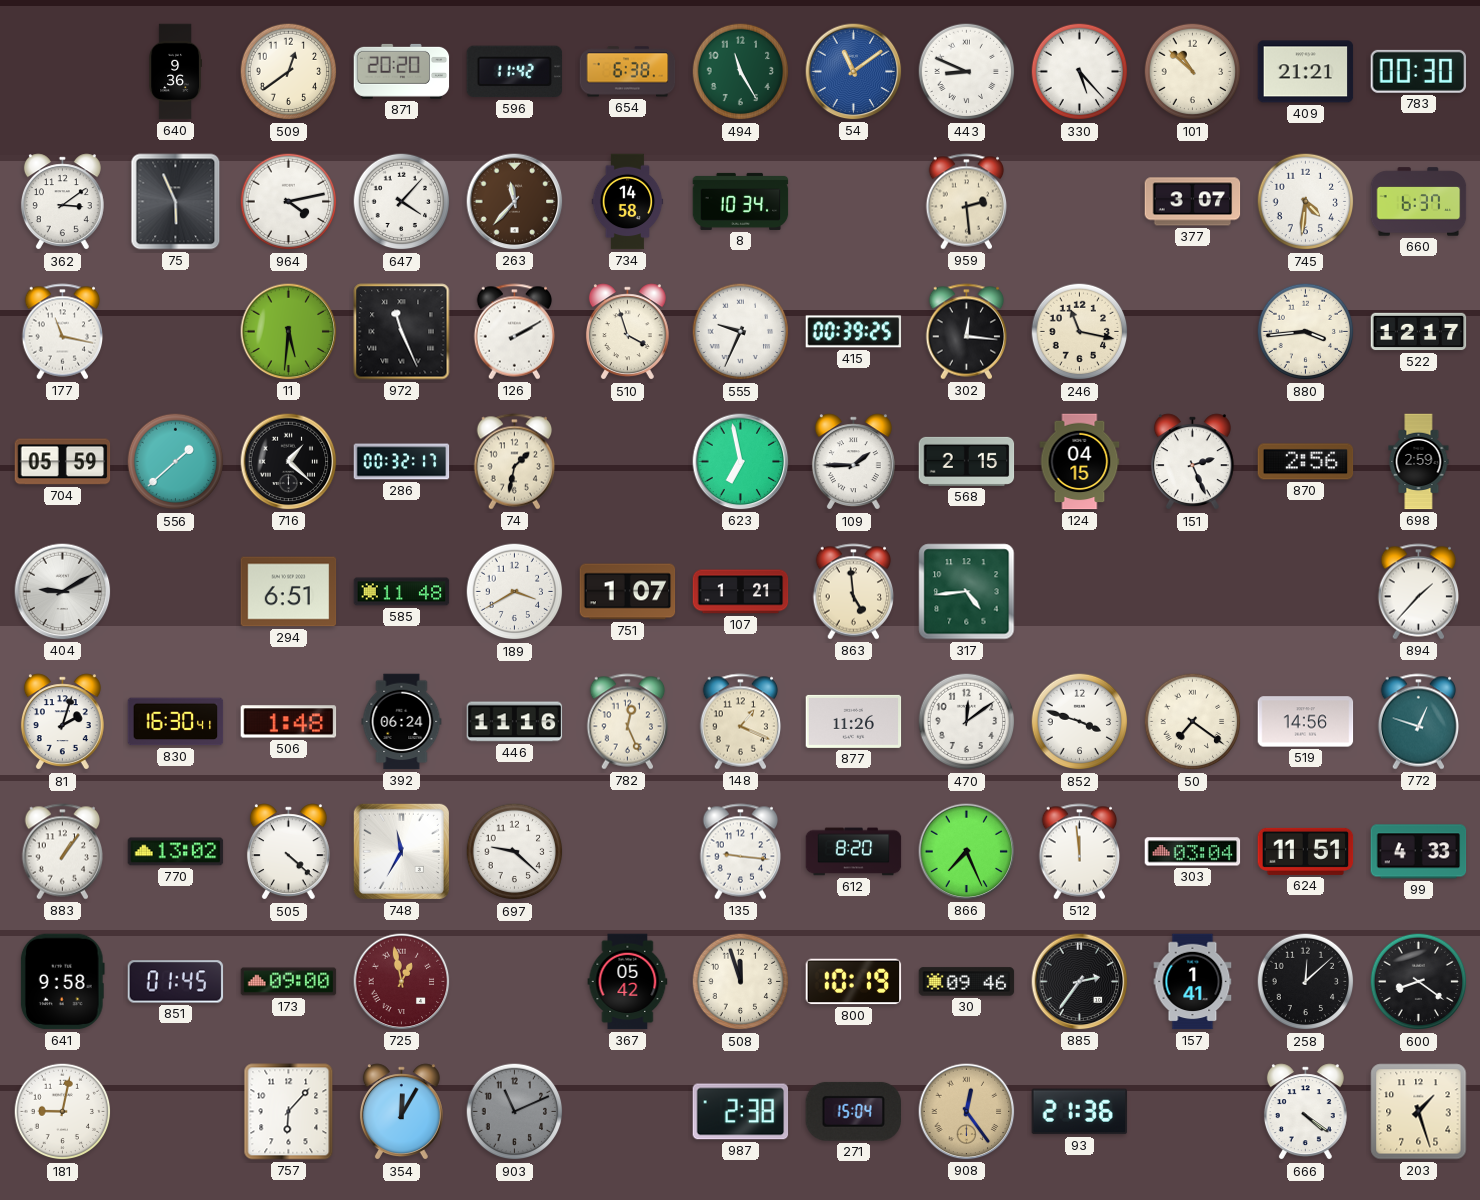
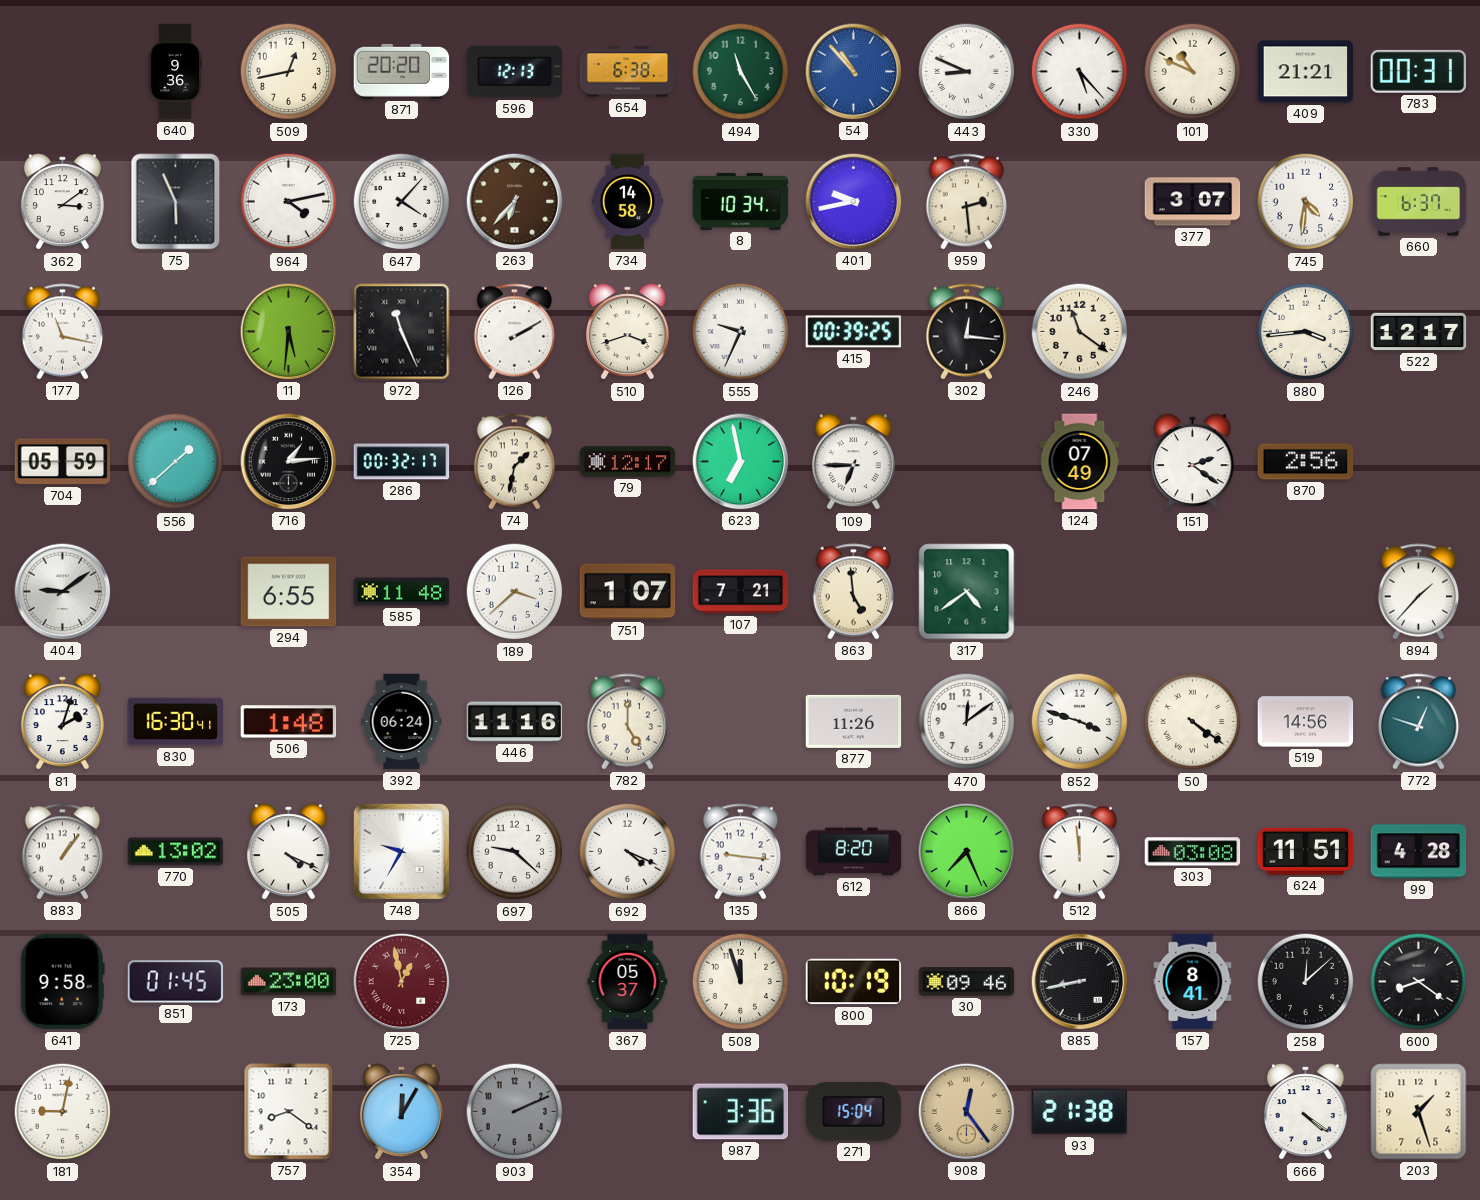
509: 12:39 -> 12:43 (289, 72)
596: 11:42 -> 12:13 (515, 72)
54: 11:09 -> 10:53 (854, 72)
101: 10:52 -> 10:49 (1193, 72)
783: 00:30 -> 00:31 (1418, 71)
263: 11:37 -> 6:37 (515, 202)
401: none -> 9:43 (854, 202)
510: 3:57 -> 3:42 (627, 332)
246: 11:17 -> 11:21 (1080, 332)
716: 1:22 -> 1:14 (289, 462)
79: none -> 12:17 (628, 462)
109: 1:45 -> 6:45 (853, 462)
568: 2:15 -> none (967, 461)
124: 04:15 -> 07:49 (1080, 462)
151: 2:26 -> 2:21 (1192, 462)
698: 2:59 -> none (1419, 462)
404: 9:10 -> 9:09 (63, 592)
294: 6:51 -> 6:55 (289, 592)
189: 3:40 -> 3:38 (515, 592)
107: 1:21 -> 7:21 (741, 592)
317: 4:44 -> 4:39 (967, 592)
782: 12:26 -> 5:00 (628, 722)
148: 1:19 -> none (741, 722)
50: 7:21 -> 4:21 (1193, 722)
505: 4:22 -> 4:19 (288, 852)
748: 11:35 -> 9:35 (401, 851)
692: none -> 4:19 (628, 852)
303: 03:04 -> 03:08 (1193, 852)
99: 4:33 -> 4:28 (1419, 852)
173: 09:00 -> 23:00 (289, 982)
367: 05:42 -> 05:37 (628, 982)
885: 2:36 -> 8:43 (1080, 982)
157: 1:41 -> 8:41 (1193, 982)
757: 6:07 -> 8:21 (289, 1112)
903: 11:11 -> 2:11 (515, 1112)
987: 2:38 -> 3:36 (741, 1112)
93: 21:36 -> 21:38 (1080, 1112)
